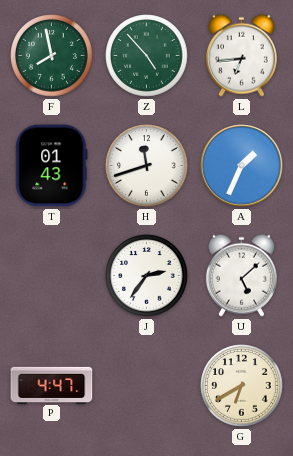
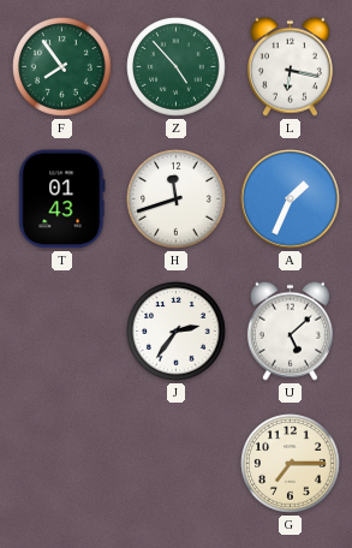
F: 7:58 -> 7:54 (62, 67)
L: 6:44 -> 6:17 (290, 66)
P: 4:47 -> none (52, 385)
G: 6:40 -> 7:15 (291, 464)
